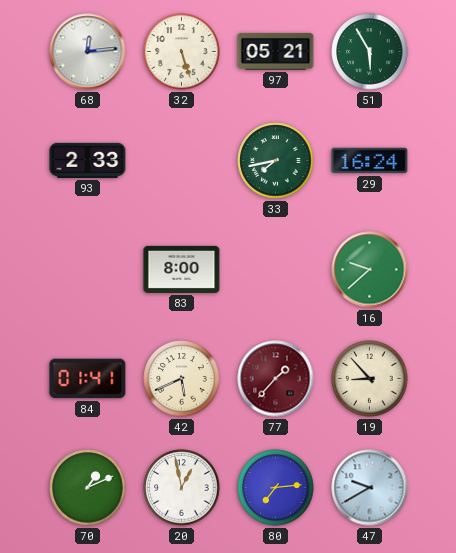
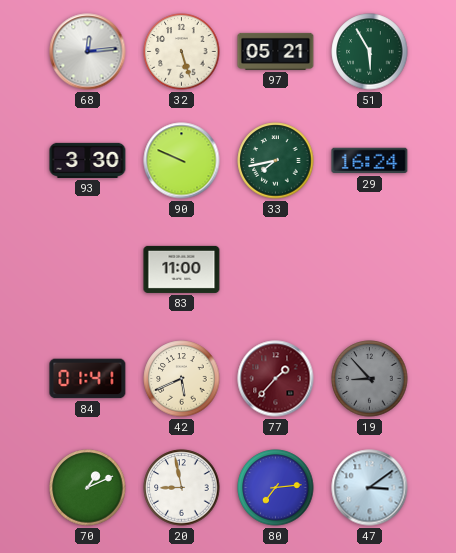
93: 2:33 -> 3:30 (88, 160)
90: none -> 9:49 (182, 161)
83: 8:00 -> 11:00 (182, 269)
16: 9:38 -> none (370, 270)
19 dial: cream -> grey (370, 379)
20: 12:58 -> 8:58 (182, 488)
47: 9:40 -> 3:09 (370, 488)
